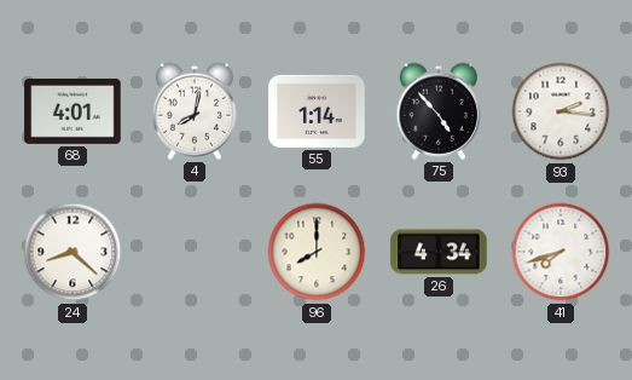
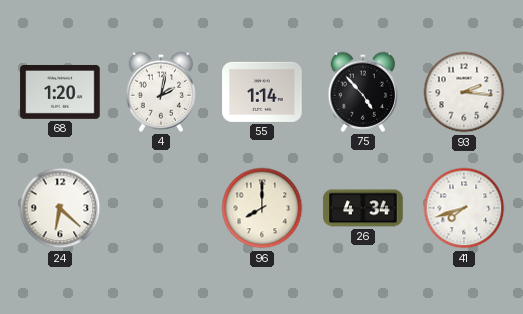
68: 4:01 -> 1:20 (60, 92)
4: 8:02 -> 2:02 (160, 92)
24: 8:22 -> 6:22 (60, 208)
